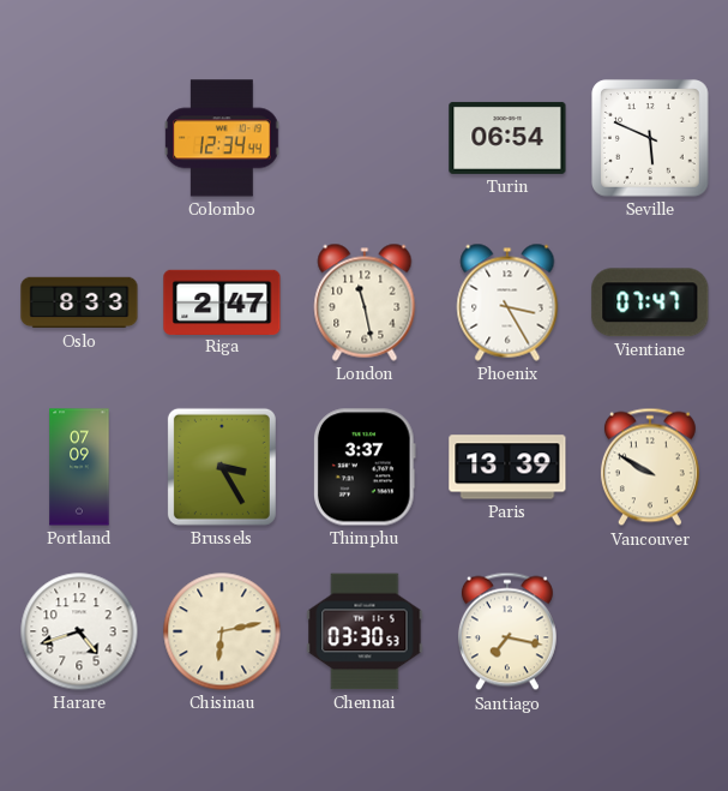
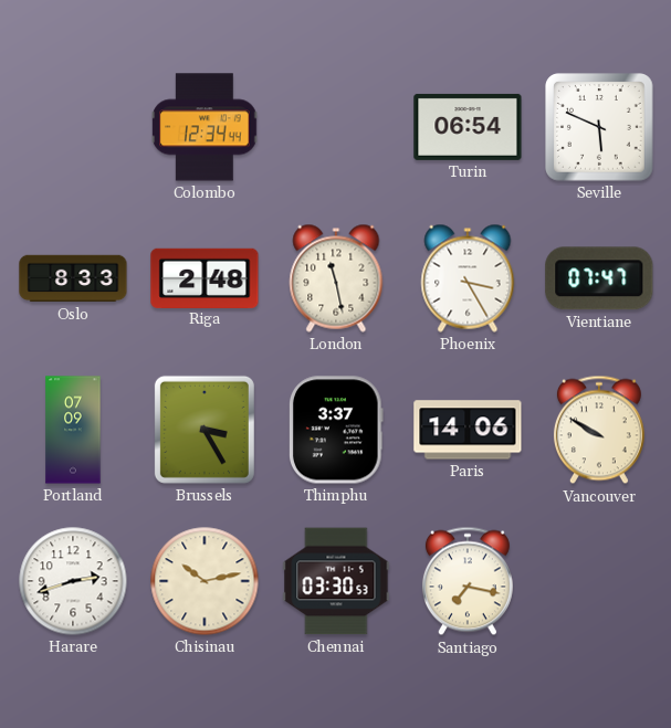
Riga: 2:47 -> 2:48 (205, 277)
Paris: 13:39 -> 14:06 (468, 430)
Harare: 4:42 -> 2:42 (73, 581)
Chisinau: 6:13 -> 10:13 (205, 581)
